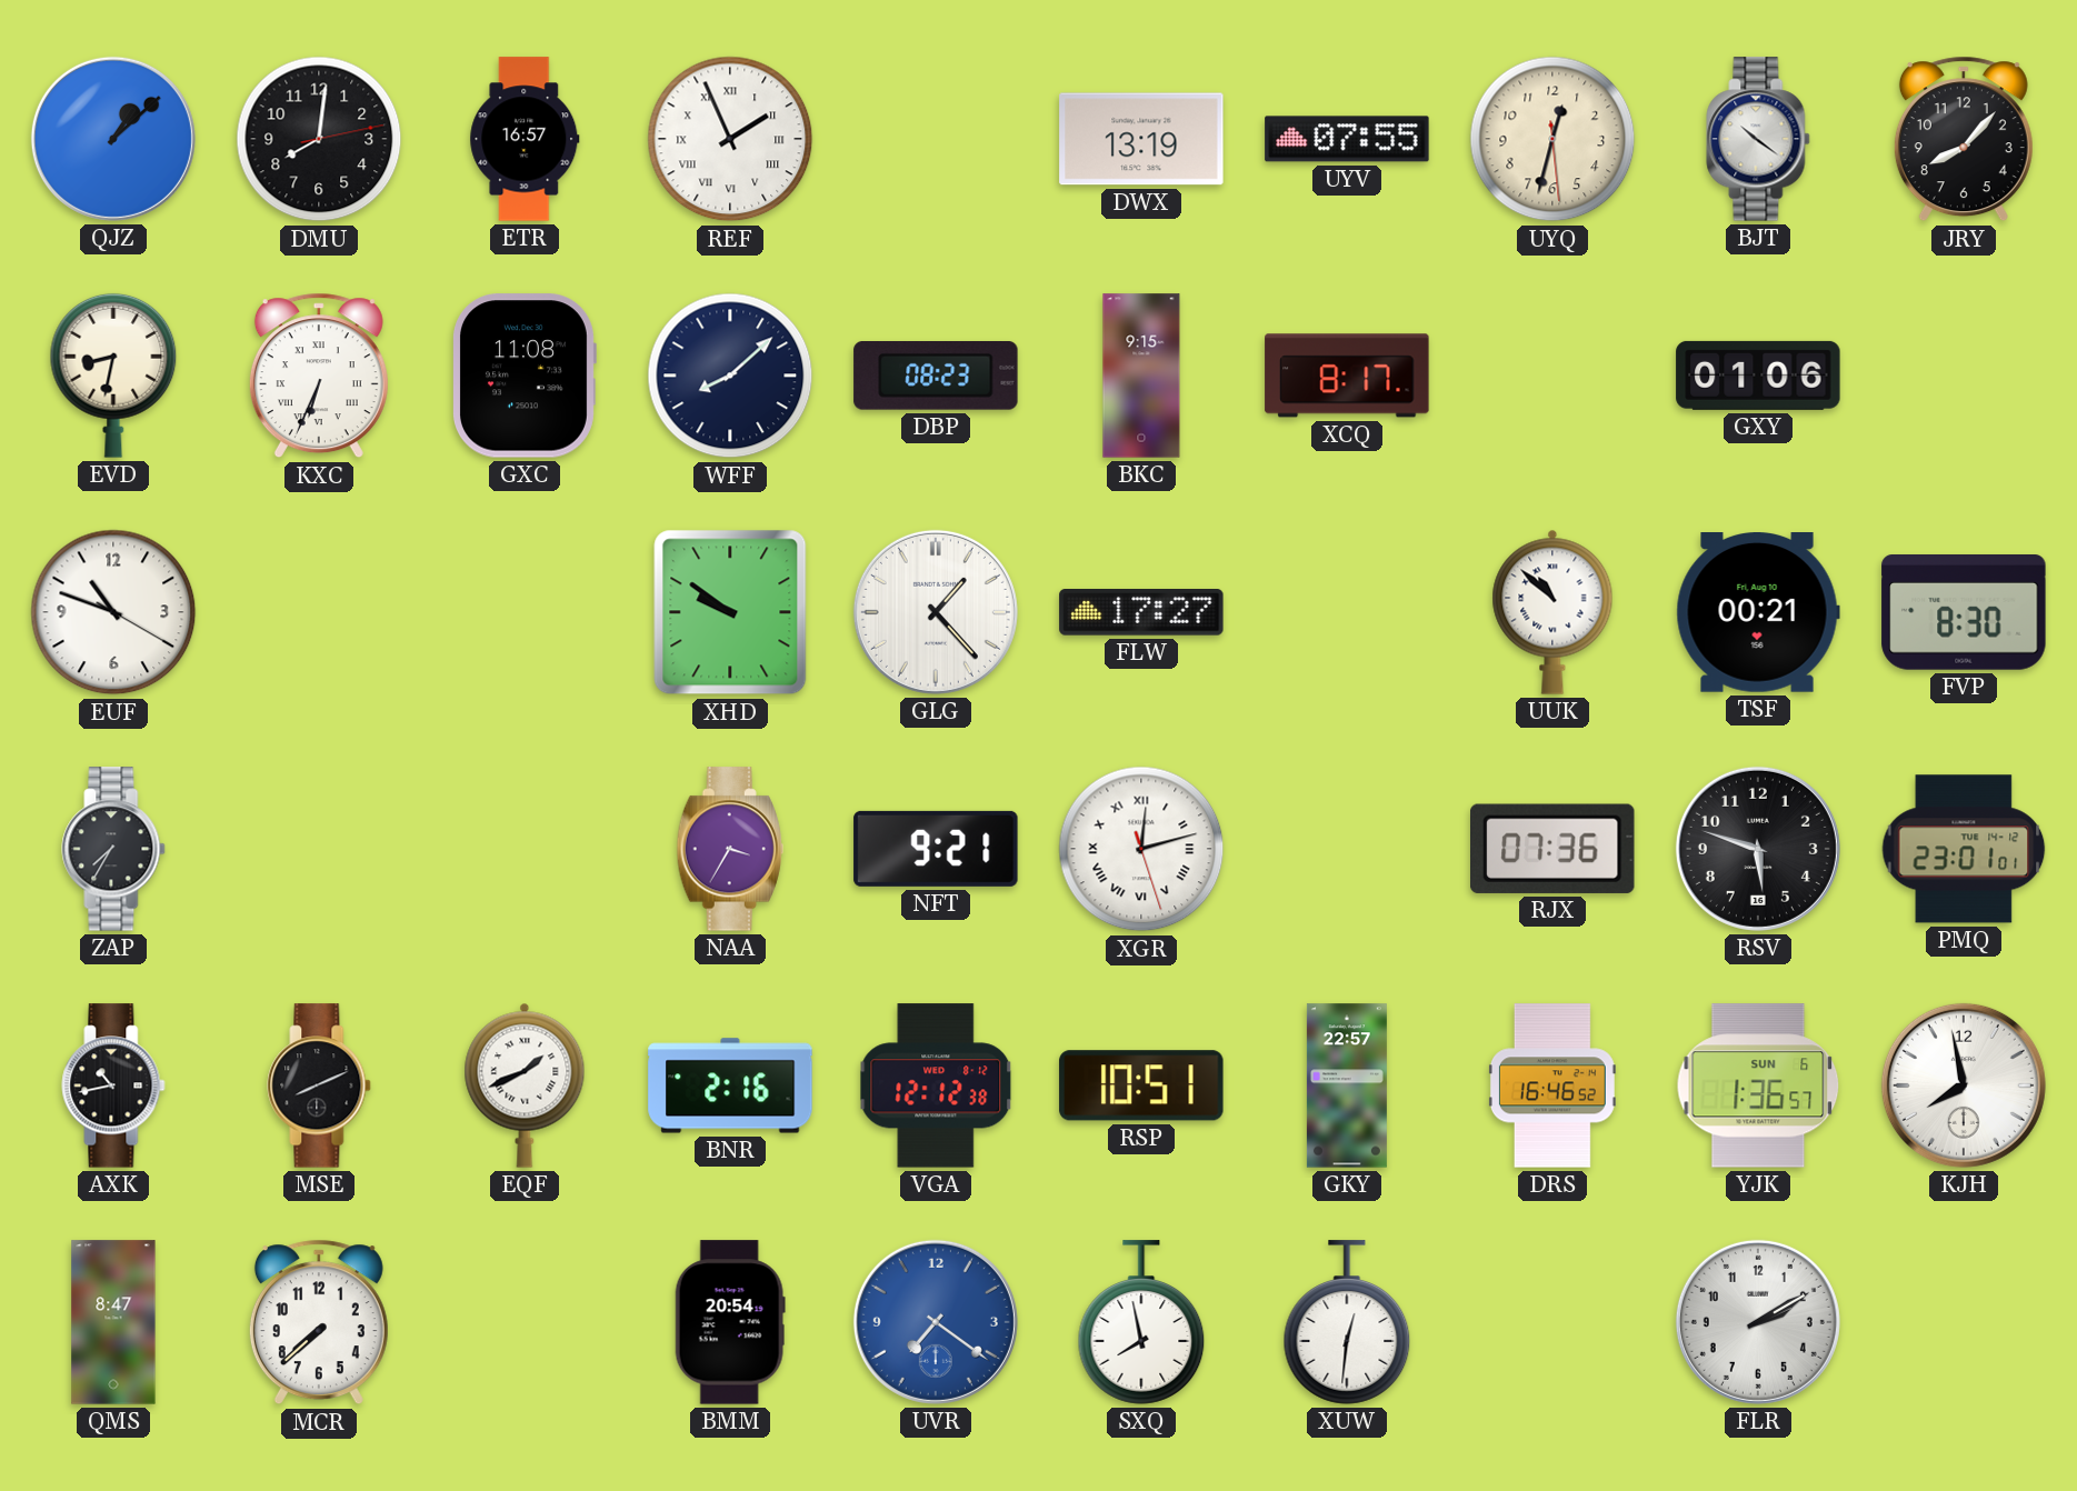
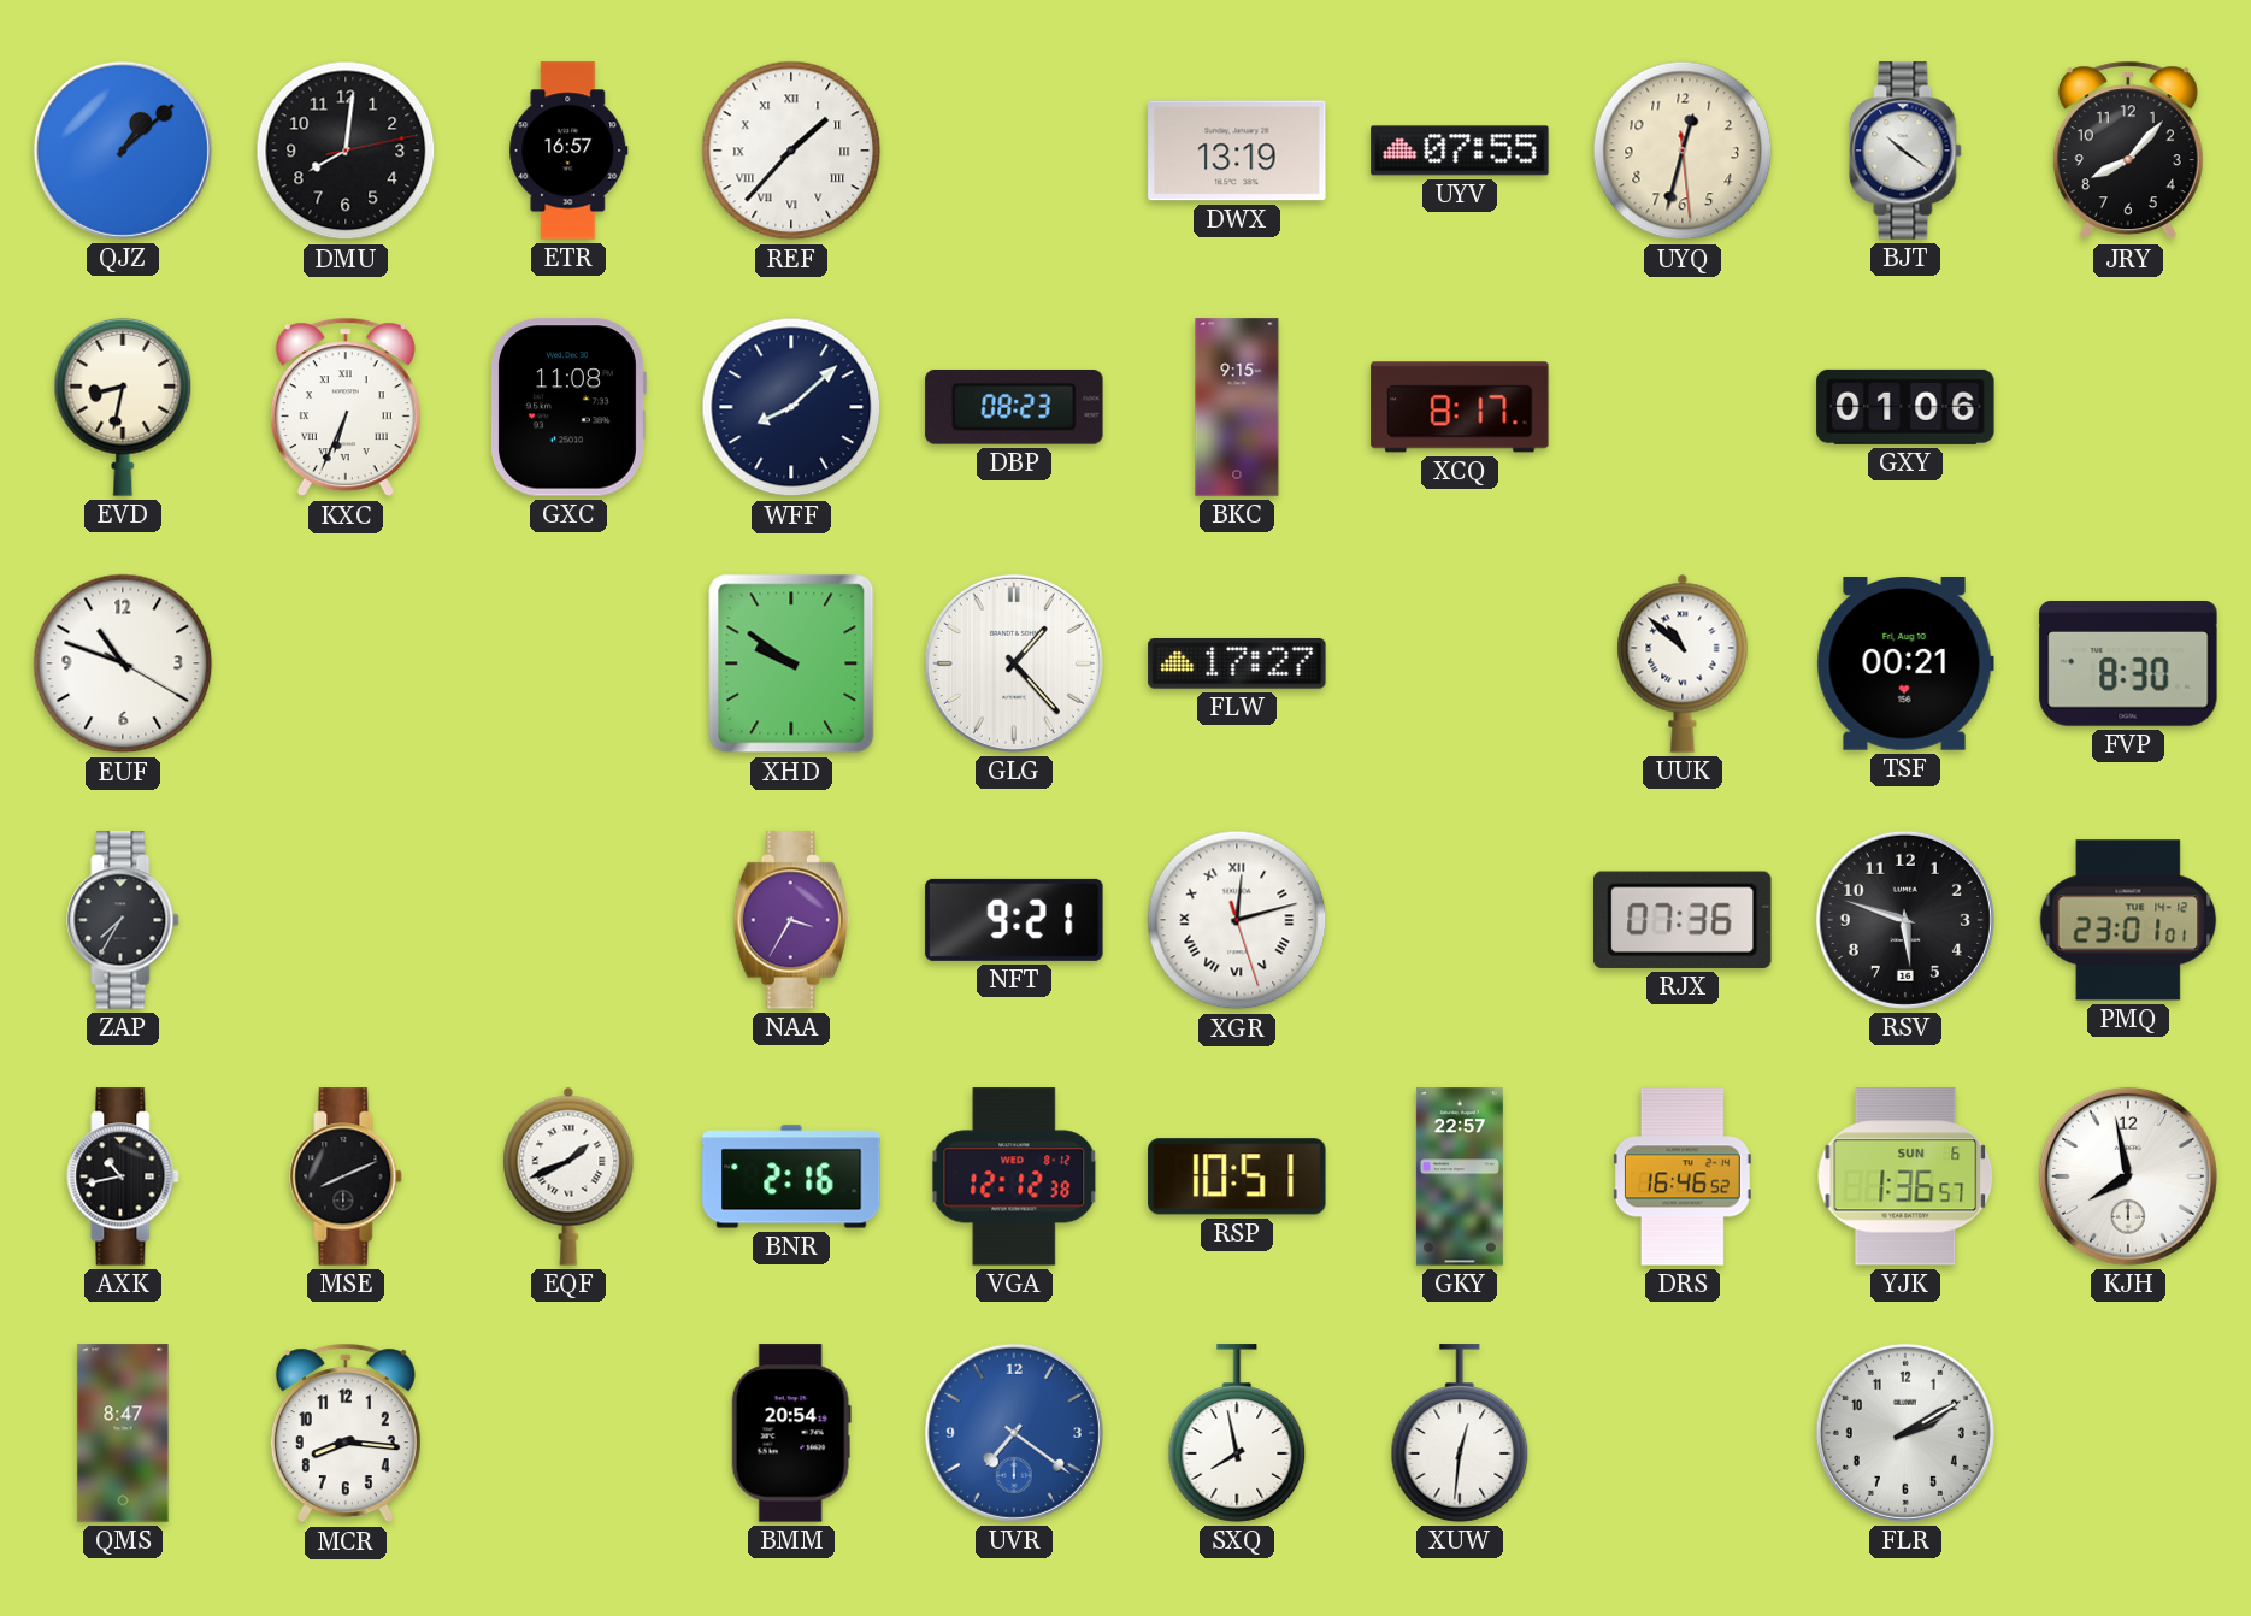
REF: 1:56 -> 1:37 (791, 151)
MCR: 7:38 -> 8:16 (346, 1433)
